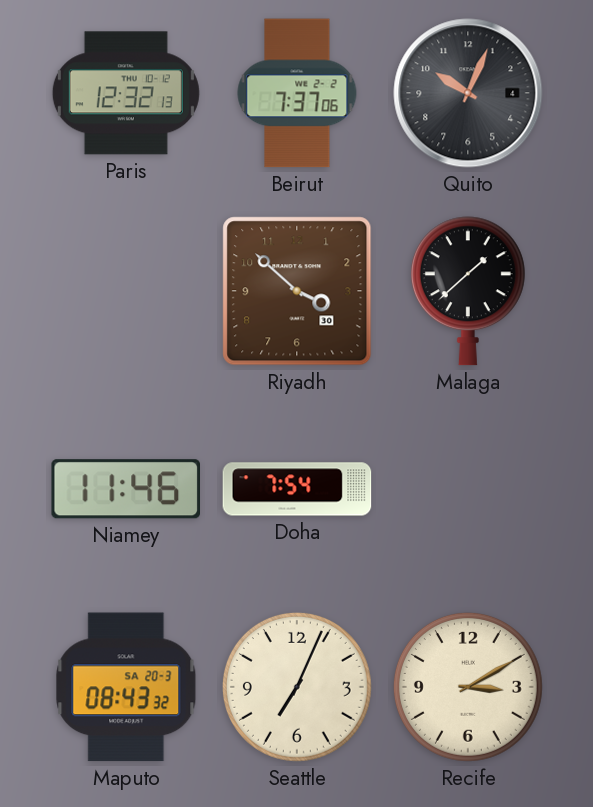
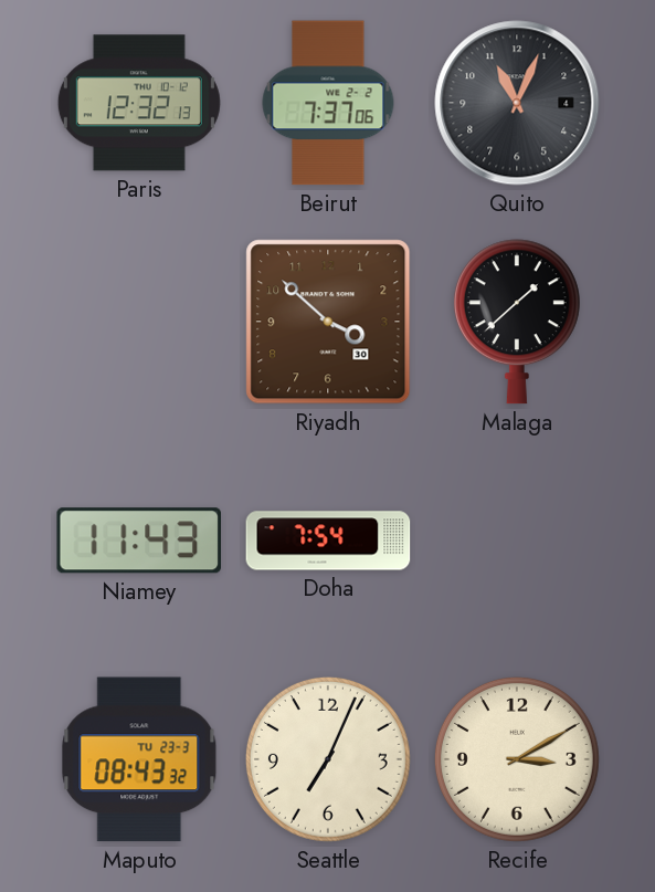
Quito: 10:04 -> 11:04 (517, 103)
Niamey: 11:46 -> 11:43 (138, 541)
Maputo date: SA 20-3 -> TU 23-3 (139, 759)
